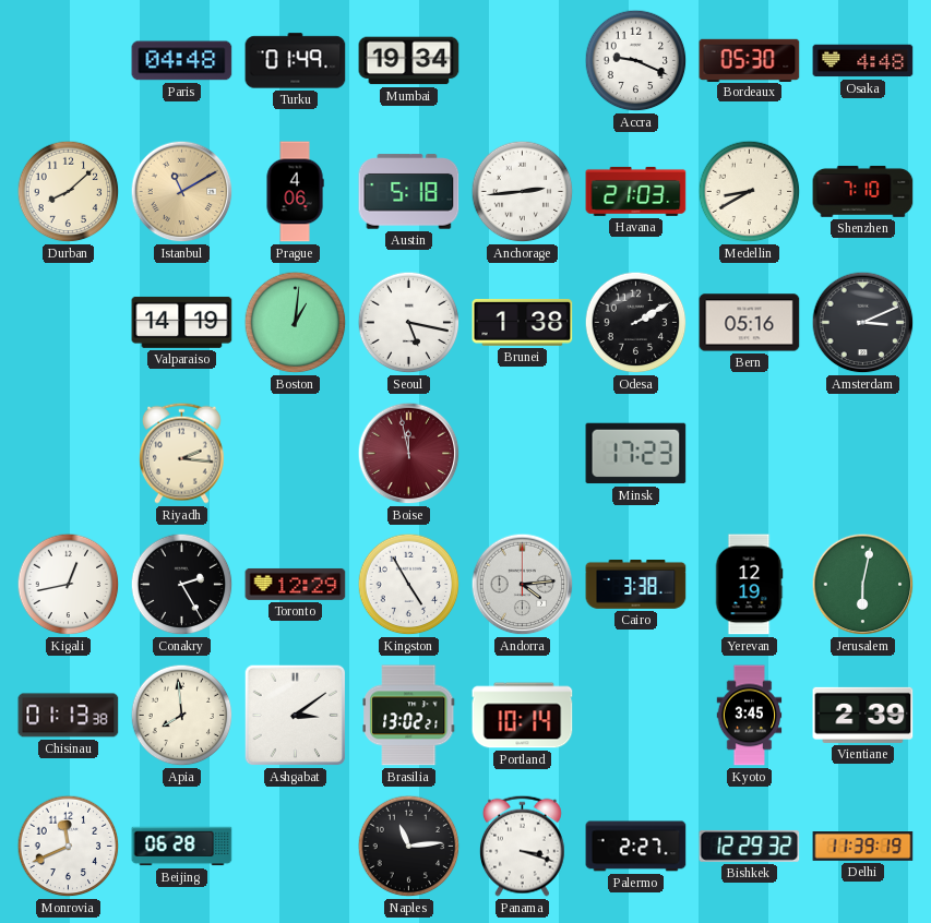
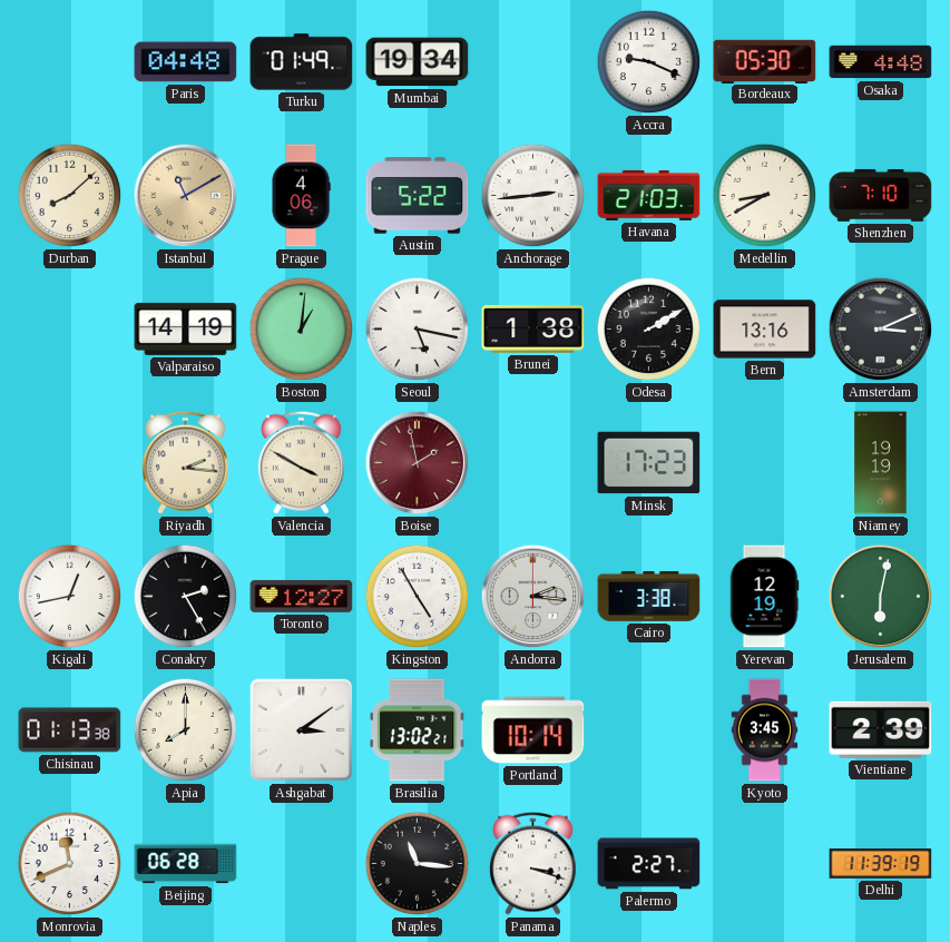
Austin: 5:18 -> 5:22 (418, 196)
Bern: 05:16 -> 13:16 (765, 330)
Valencia: none -> 3:50 (302, 462)
Boise: 11:58 -> 1:58 (418, 463)
Niamey: none -> 19:19 (881, 463)
Toronto: 12:29 -> 12:27 (302, 596)
Andorra: 4:14 -> 2:16 (533, 597)
Apia: 7:59 -> 8:00 (186, 730)
Naples: 11:14 -> 11:16 (418, 864)
Bishkek: 12:29 -> none (750, 846)
